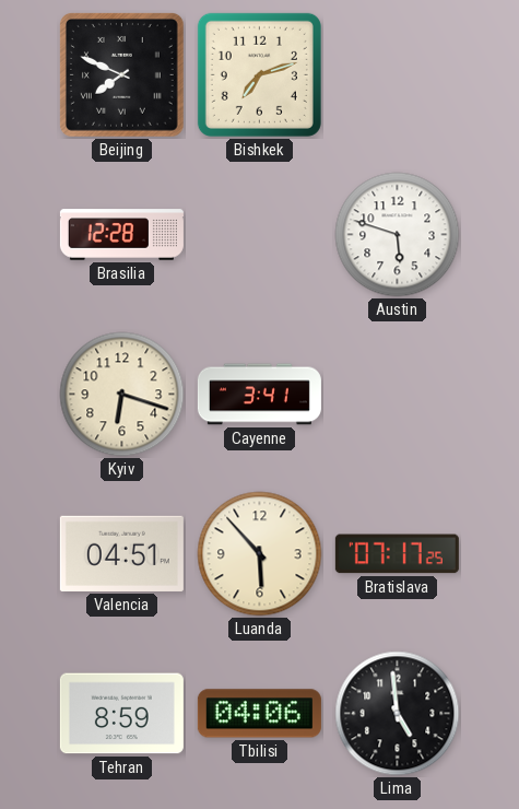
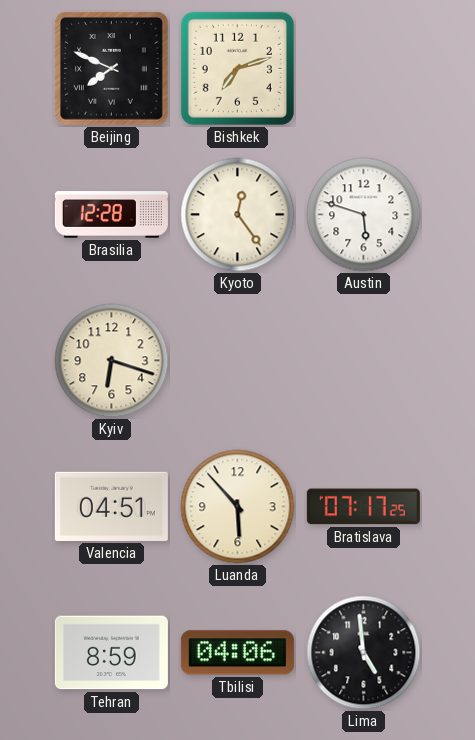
Kyoto: none -> 12:24 (238, 215)
Cayenne: 3:41 -> none (259, 395)
